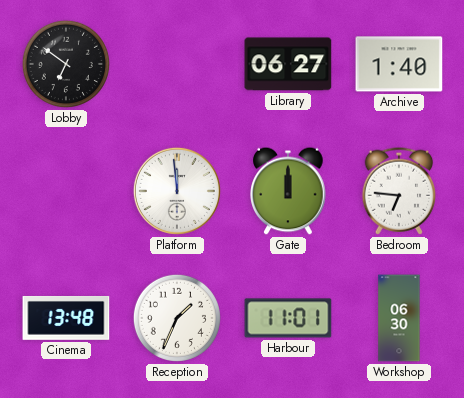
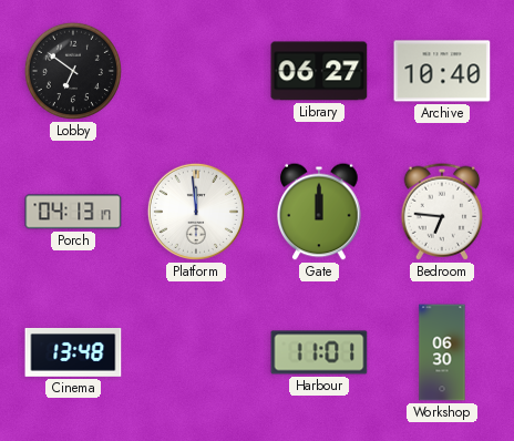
Archive: 1:40 -> 10:40 (442, 71)
Porch: none -> 04:13 (73, 212)
Reception: 1:34 -> none (177, 318)
